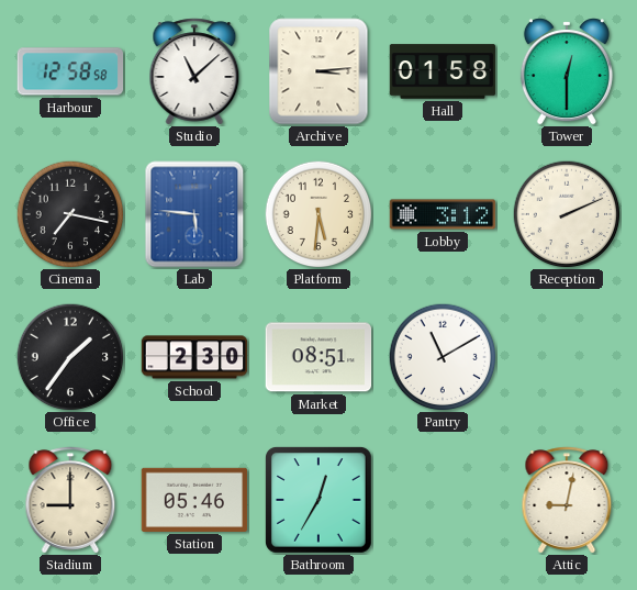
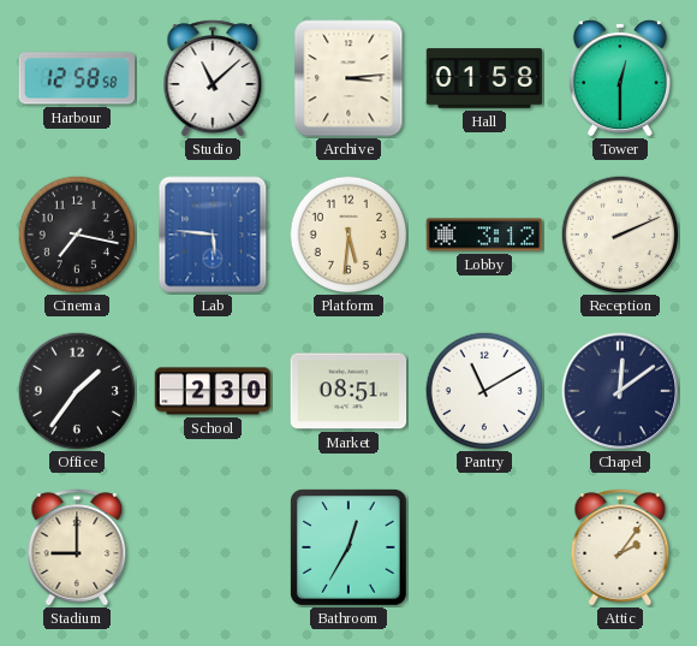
Chapel: none -> 12:09 (620, 391)
Station: 05:46 -> none (194, 500)
Attic: 9:02 -> 2:06 (620, 547)
